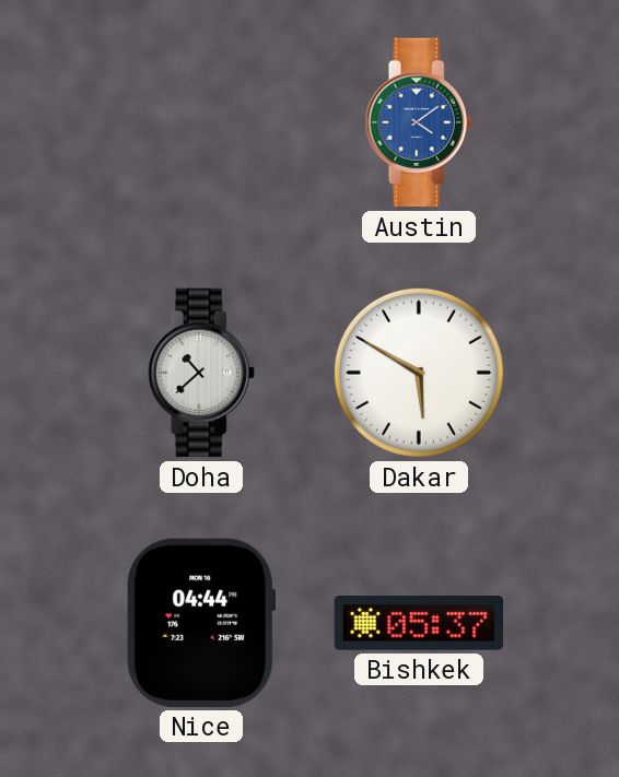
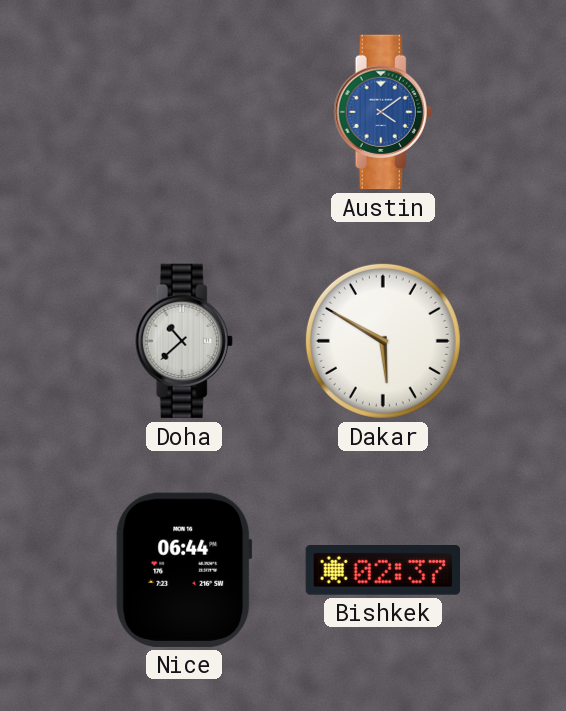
Nice: 04:44 -> 06:44 (184, 570)
Bishkek: 05:37 -> 02:37 (382, 571)
